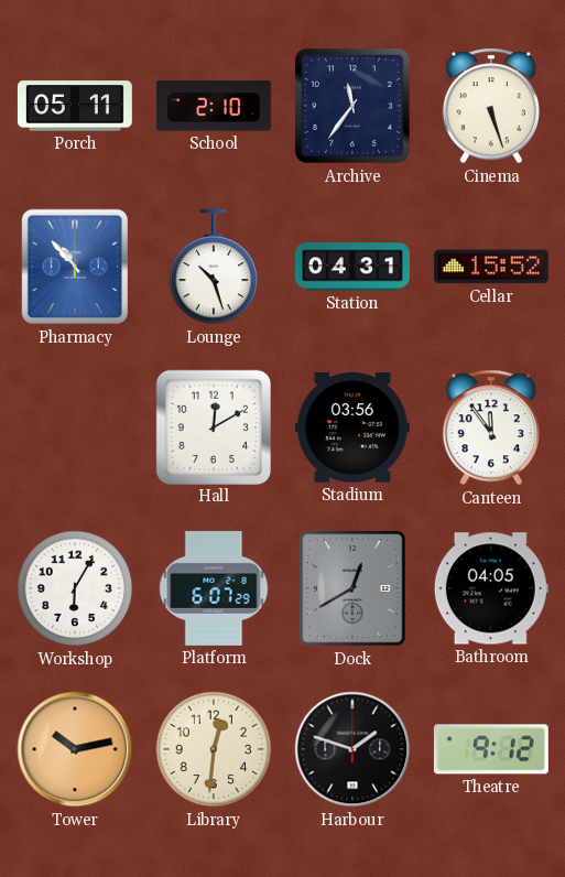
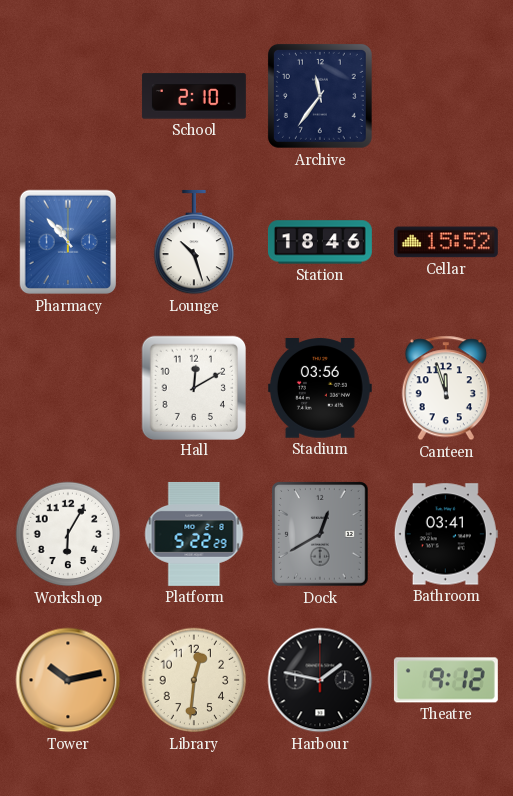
Porch: 05:11 -> none (75, 106)
Cinema: 5:27 -> none (491, 106)
Station: 04:31 -> 18:46 (320, 242)
Canteen: 11:54 -> 11:57 (446, 388)
Platform: 6:07 -> 5:22 (194, 534)
Bathroom: 04:05 -> 03:41 (446, 534)
Harbour: 1:48 -> 1:47 (320, 680)
